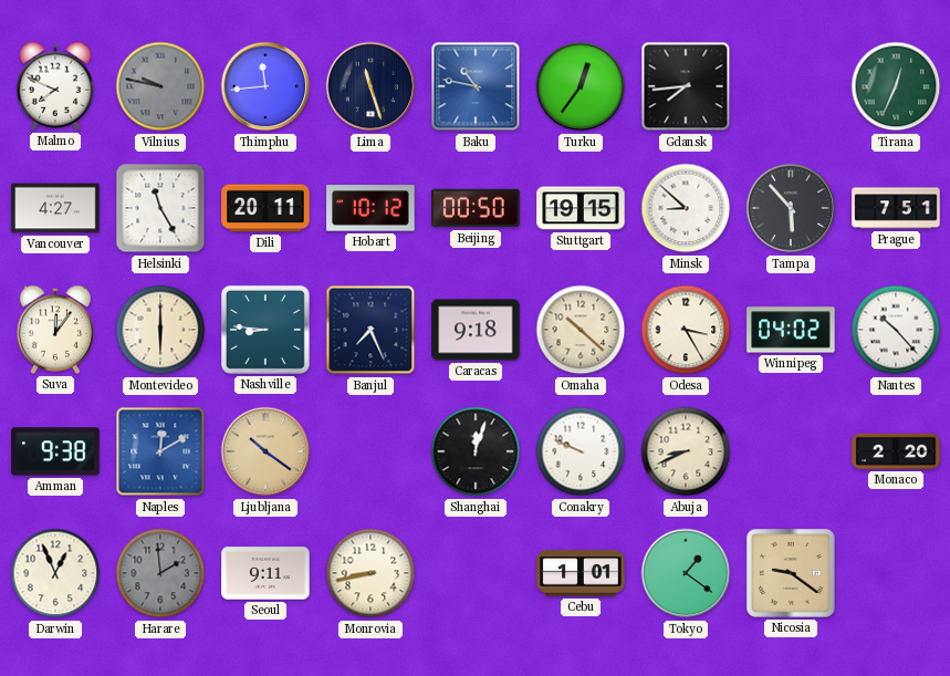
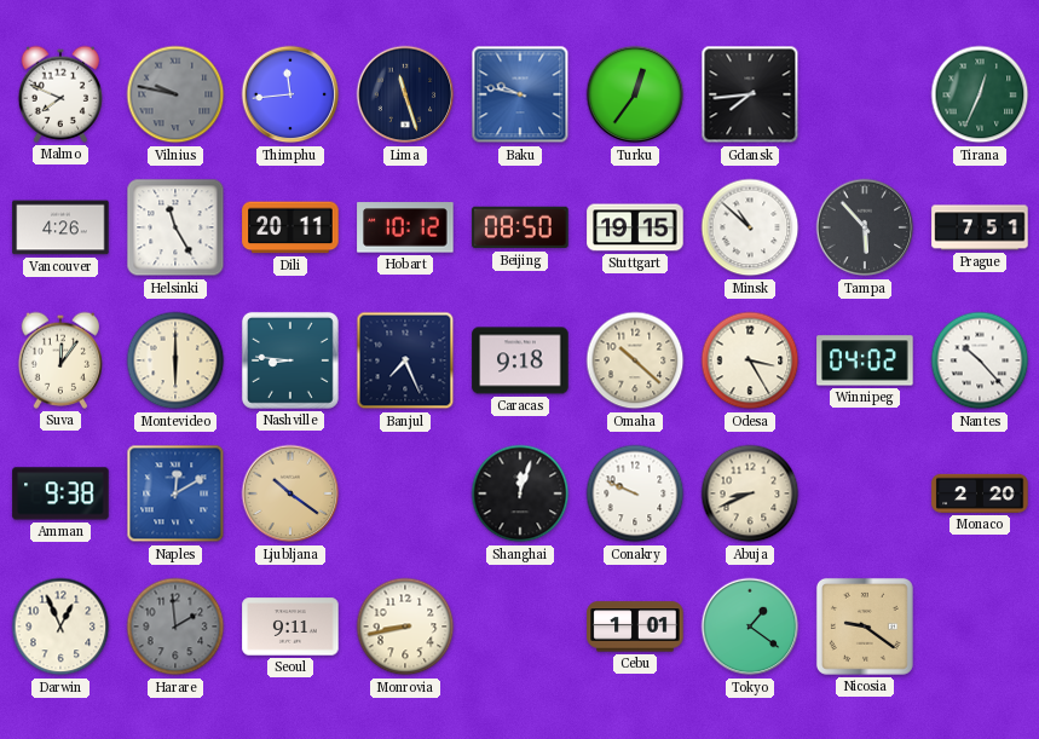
Baku: 10:47 -> 9:47 (520, 94)
Vancouver: 4:27 -> 4:26 (60, 227)
Beijing: 00:50 -> 08:50 (520, 227)
Minsk: 8:52 -> 10:52 (750, 227)
